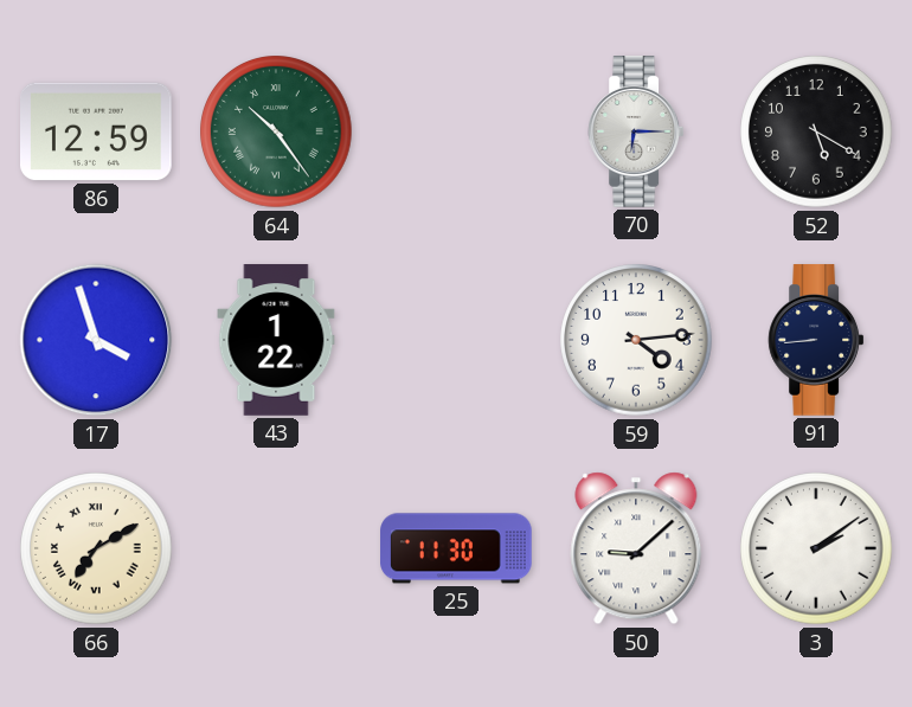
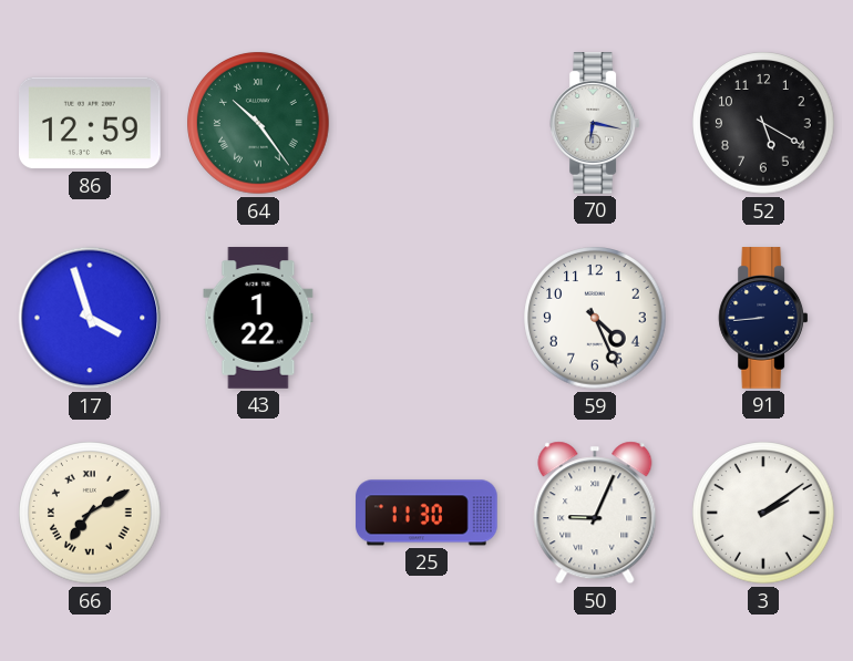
70: 6:15 -> 6:17 (595, 123)
59: 4:14 -> 4:26 (595, 318)
50: 9:08 -> 9:04 (595, 513)
